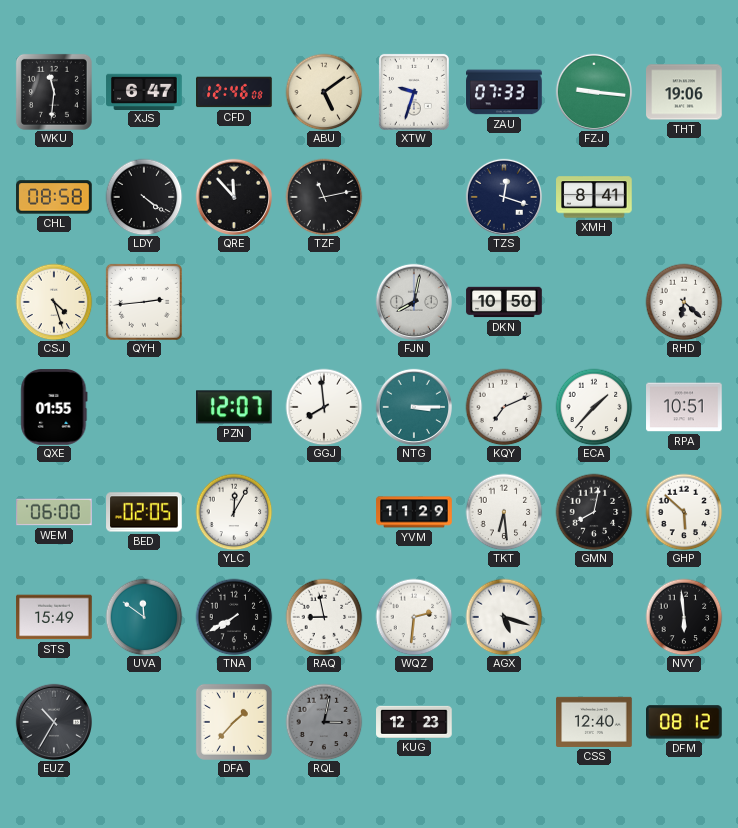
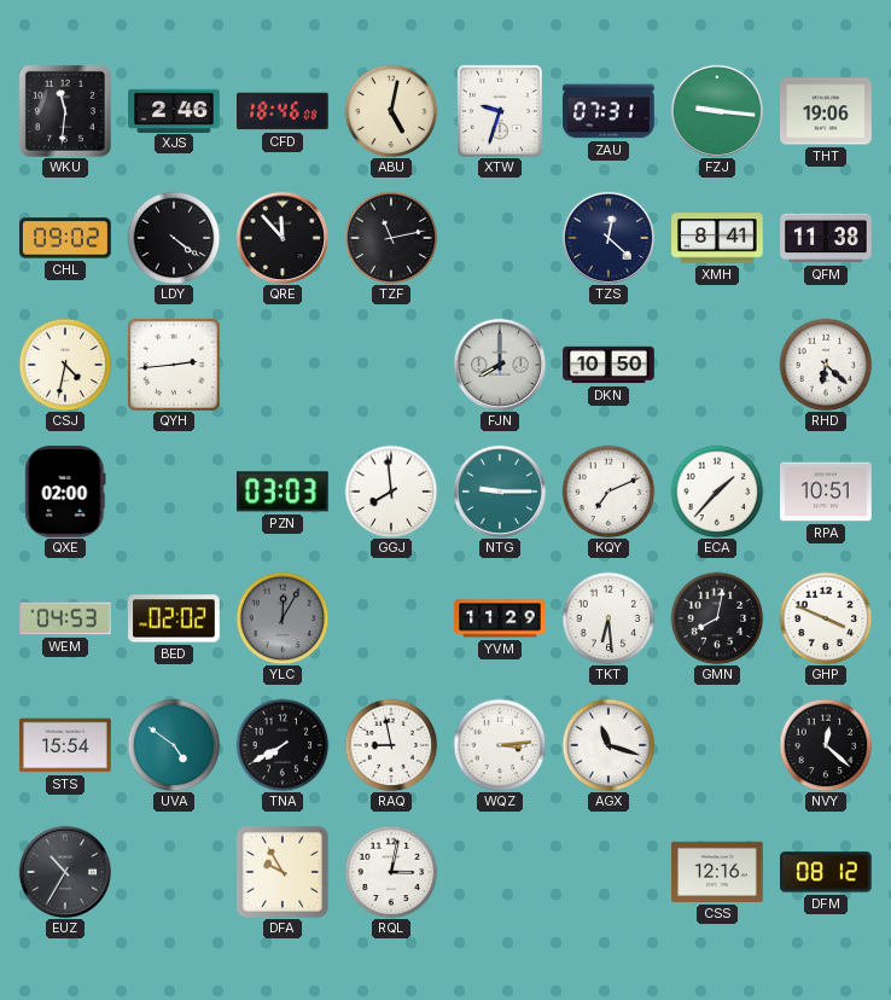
XJS: 6:47 -> 2:46 (174, 110)
CFD: 12:46 -> 18:46 (283, 111)
ABU: 5:09 -> 5:02 (391, 111)
ZAU: 07:33 -> 07:31 (608, 111)
CHL: 08:58 -> 09:02 (65, 238)
TZS: 12:18 -> 12:22 (607, 237)
QFM: none -> 11:38 (826, 238)
CSJ: 4:27 -> 4:32 (65, 365)
FJN: 8:02 -> 8:00 (499, 364)
QXE: 01:55 -> 02:00 (65, 492)
PZN: 12:07 -> 03:03 (284, 492)
NTG: 3:15 -> 9:15 (499, 490)
WEM: 06:00 -> 04:53 (65, 618)
BED: 02:05 -> 02:02 (174, 618)
YLC dial: white -> grey (283, 618)
GHP: 5:52 -> 3:49 (826, 618)
STS: 15:49 -> 15:54 (65, 745)
UVA: 11:51 -> 4:51 (174, 745)
WQZ: 2:31 -> 3:14 (500, 745)
AGX: 5:18 -> 11:18 (608, 745)
NVY: 5:59 -> 12:22 (826, 745)
DFA: 1:37 -> 9:55 (283, 872)
RQL dial: grey -> white (391, 872)
KUG: 12:23 -> none (414, 722)
CSS: 12:40 -> 12:16 (717, 872)
